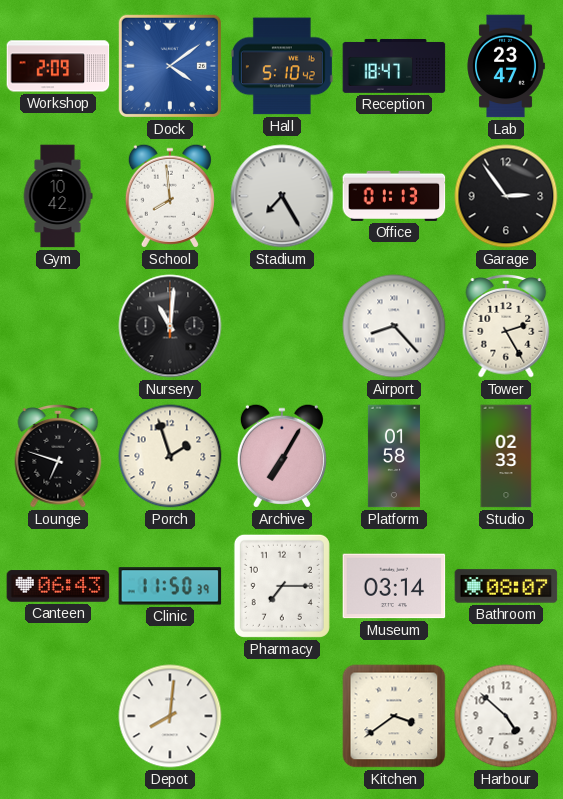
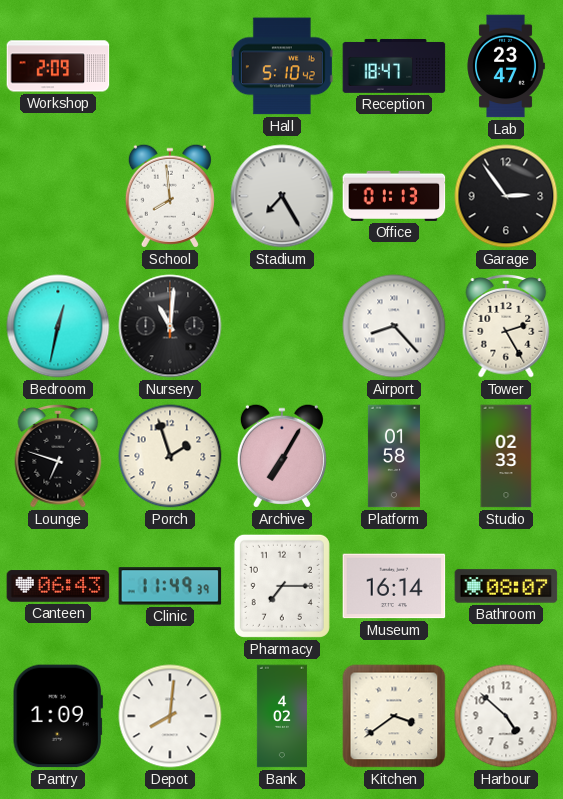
Dock: 4:09 -> none (170, 66)
Gym: 10:42 -> none (58, 196)
Bedroom: none -> 12:32 (58, 326)
Clinic: 11:50 -> 11:49 (170, 586)
Museum: 03:14 -> 16:14 (394, 586)
Pantry: none -> 1:09 (58, 716)
Bank: none -> 4:02 (282, 716)
